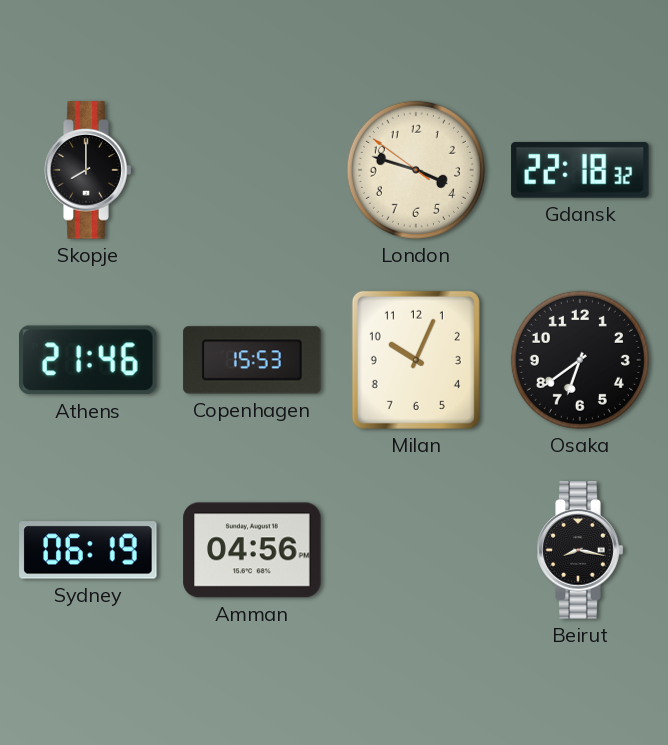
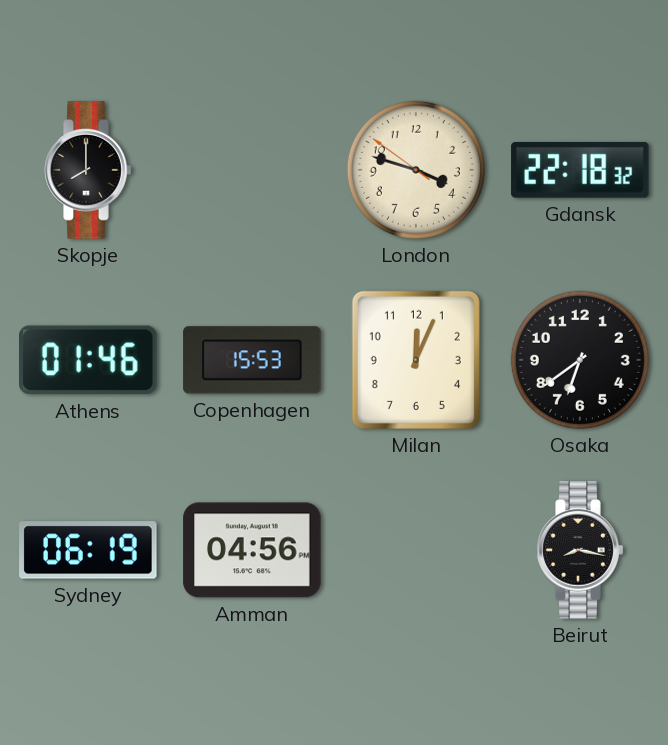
Athens: 21:46 -> 01:46 (89, 360)
Milan: 10:04 -> 12:04 (416, 360)
